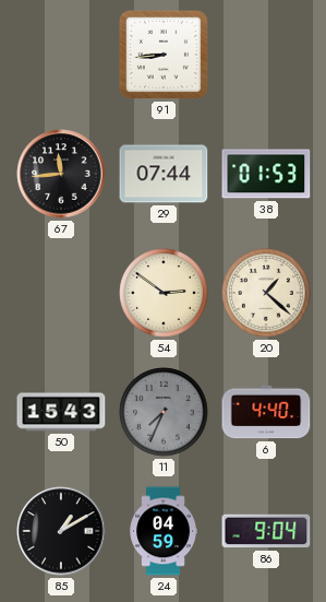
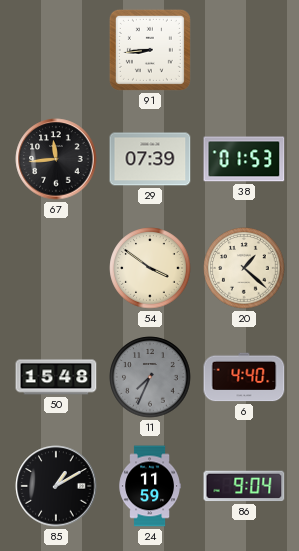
29: 07:44 -> 07:39 (150, 159)
54: 2:51 -> 3:51 (150, 268)
50: 15:43 -> 15:48 (56, 377)
24: 04:59 -> 11:59 (149, 486)
